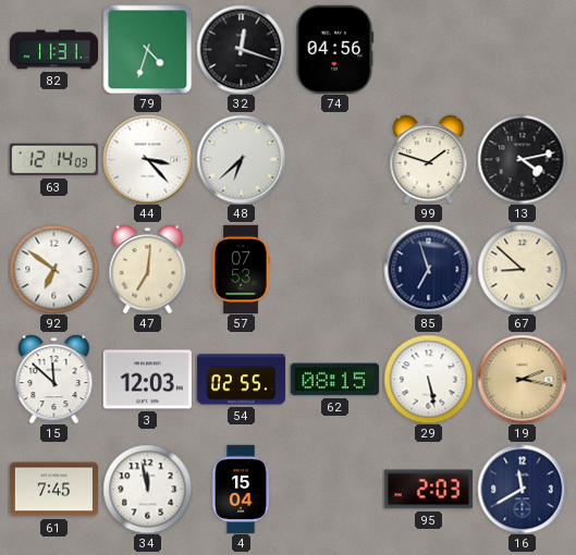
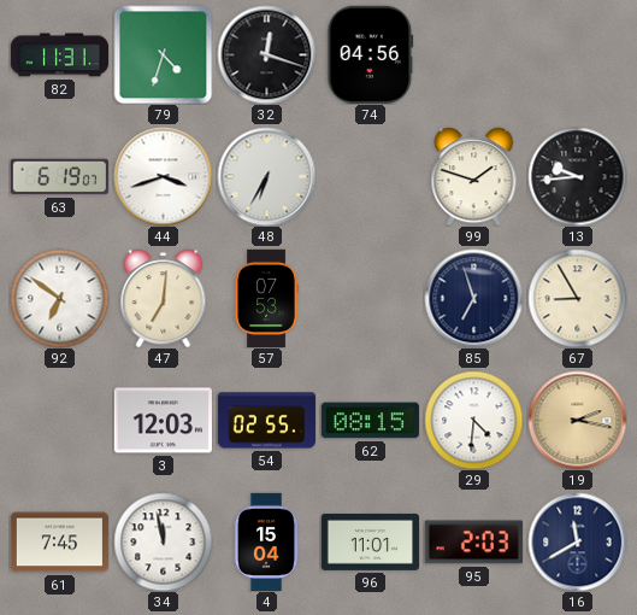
63: 12:14 -> 6:19 (59, 177)
44: 3:23 -> 3:42 (163, 176)
48: 6:38 -> 6:35 (266, 176)
13: 4:13 -> 9:44 (577, 176)
67: 8:52 -> 8:55 (577, 298)
15: 11:52 -> none (54, 379)
29: 5:28 -> 4:31 (473, 420)
96: none -> 11:01 (370, 541)
